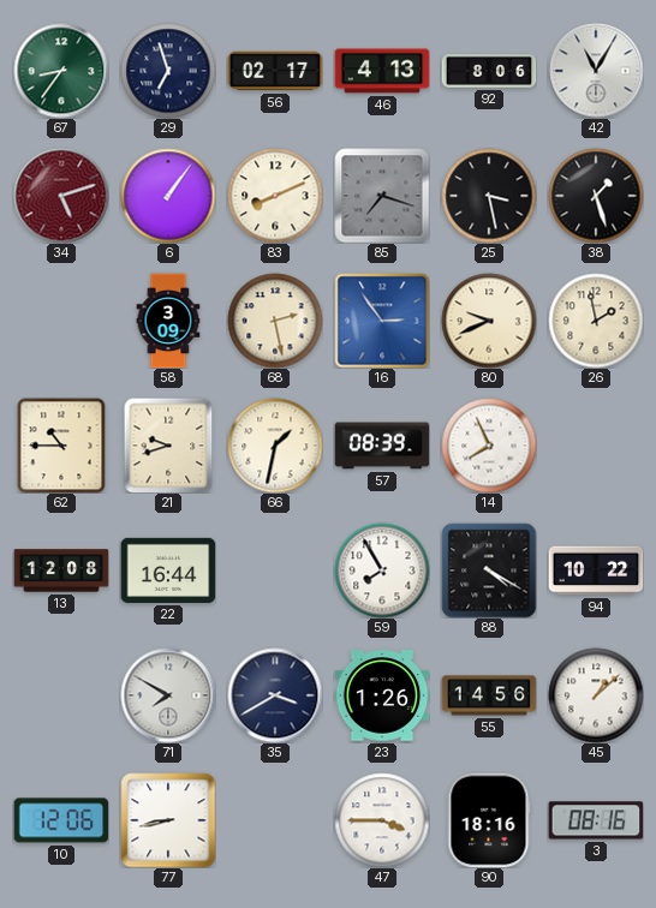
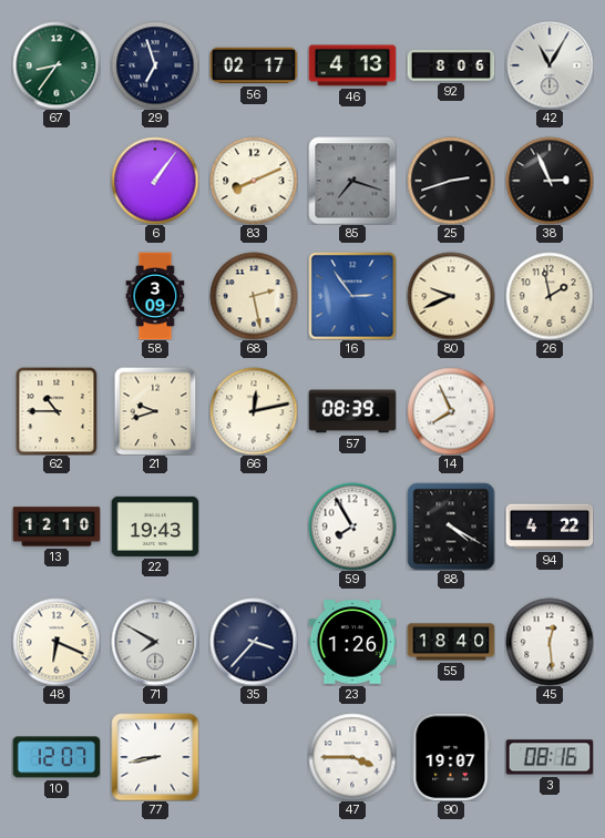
34: 5:12 -> none (61, 196)
25: 3:28 -> 2:42 (451, 181)
38: 1:27 -> 2:56 (550, 181)
66: 1:32 -> 12:13 (254, 411)
13: 12:08 -> 12:10 (57, 527)
22: 16:44 -> 19:43 (155, 527)
94: 10:22 -> 4:22 (550, 527)
48: none -> 6:19 (57, 642)
35: 3:40 -> 3:37 (254, 642)
55: 14:56 -> 18:40 (451, 642)
45: 1:08 -> 12:29 (550, 642)
10: 12:06 -> 12:07 (57, 757)
90: 18:16 -> 19:07 (451, 757)
